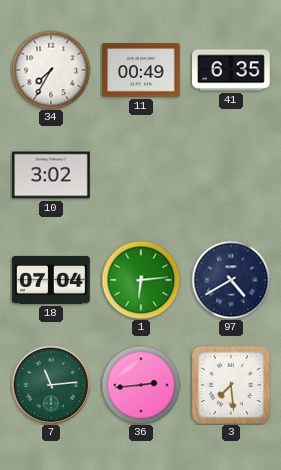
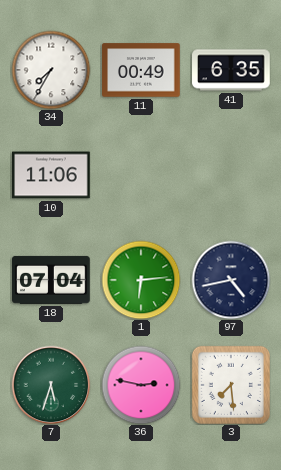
10: 3:02 -> 11:06 (51, 175)
97: 4:40 -> 4:43 (231, 280)
7: 11:14 -> 5:33 (51, 385)
36: 2:44 -> 2:47 (141, 385)
